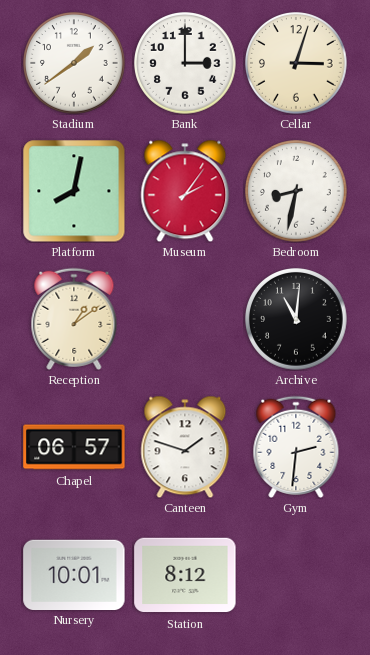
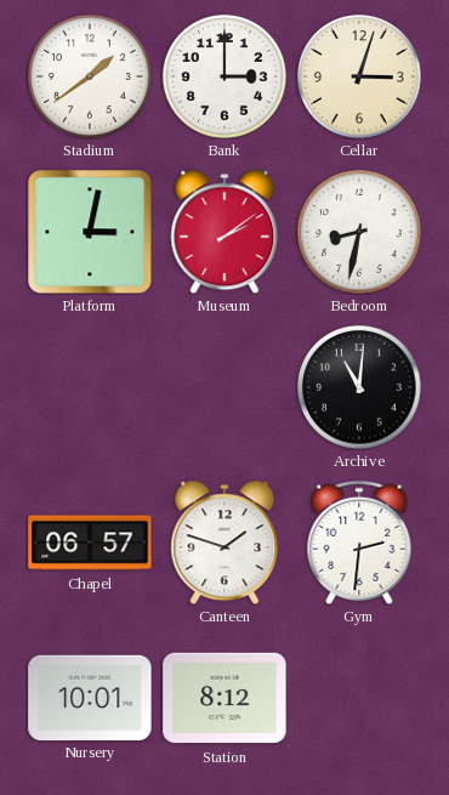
Platform: 8:02 -> 3:02 (90, 232)
Museum: 2:06 -> 2:09 (224, 232)
Reception: 1:09 -> none (74, 319)
